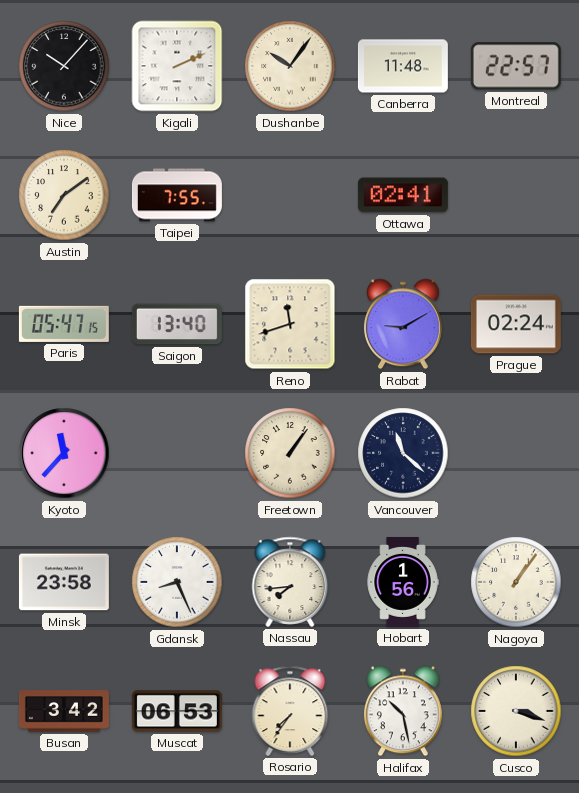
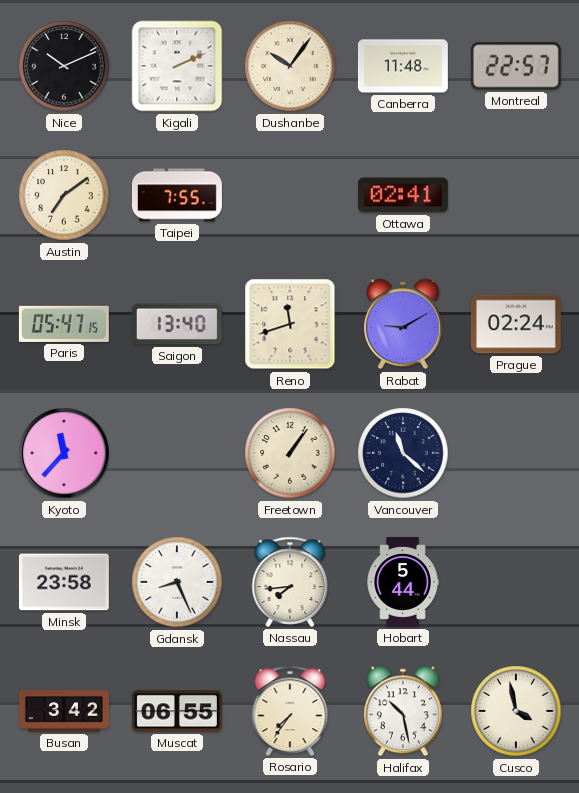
Nice: 10:07 -> 10:11 (64, 66)
Hobart: 1:56 -> 5:44 (403, 582)
Nagoya: 1:06 -> none (516, 582)
Muscat: 06:53 -> 06:55 (177, 711)
Cusco: 3:18 -> 3:58 (516, 711)
